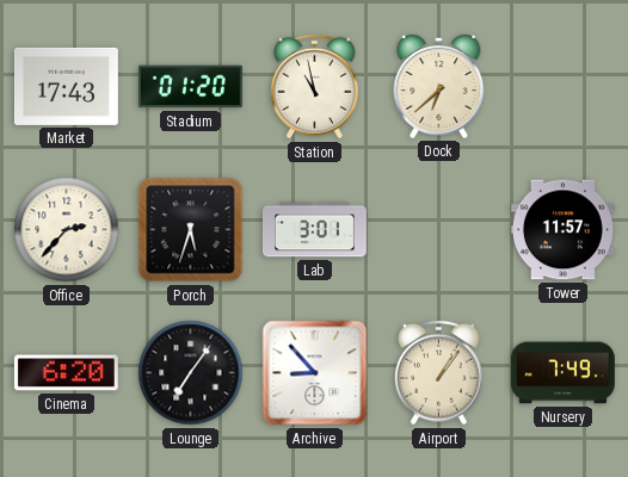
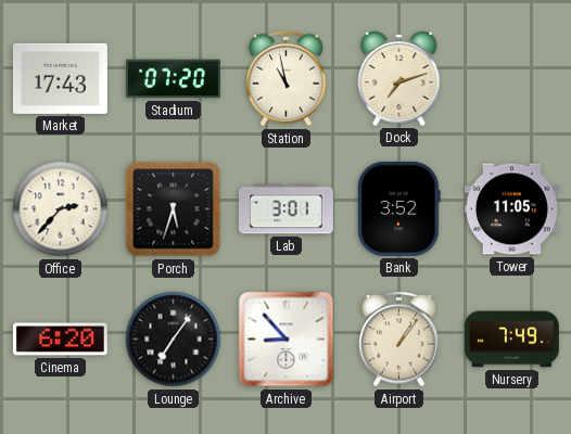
Stadium: 01:20 -> 07:20 (173, 79)
Dock: 6:38 -> 7:12 (399, 78)
Bank: none -> 3:52 (399, 208)
Tower: 11:57 -> 11:05 (511, 209)
